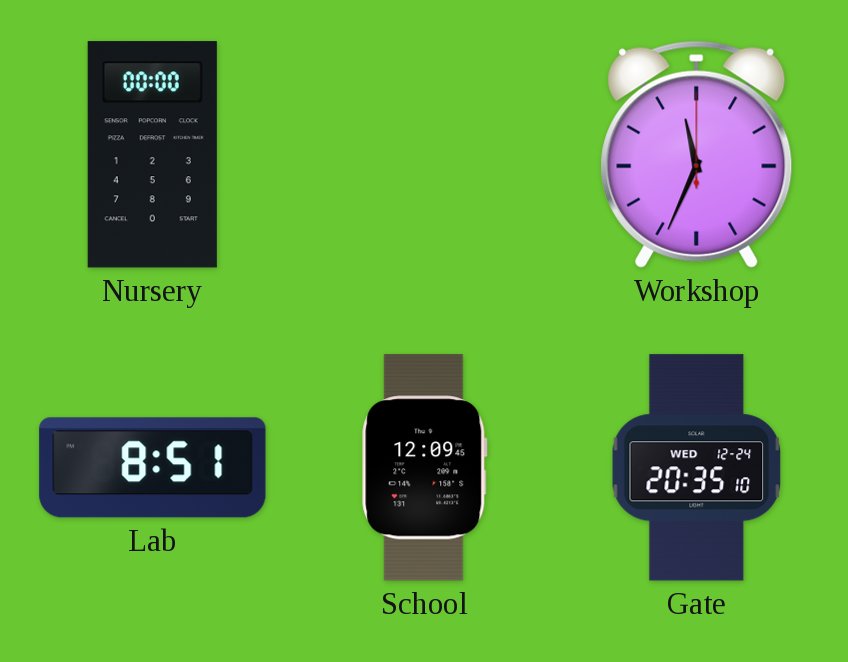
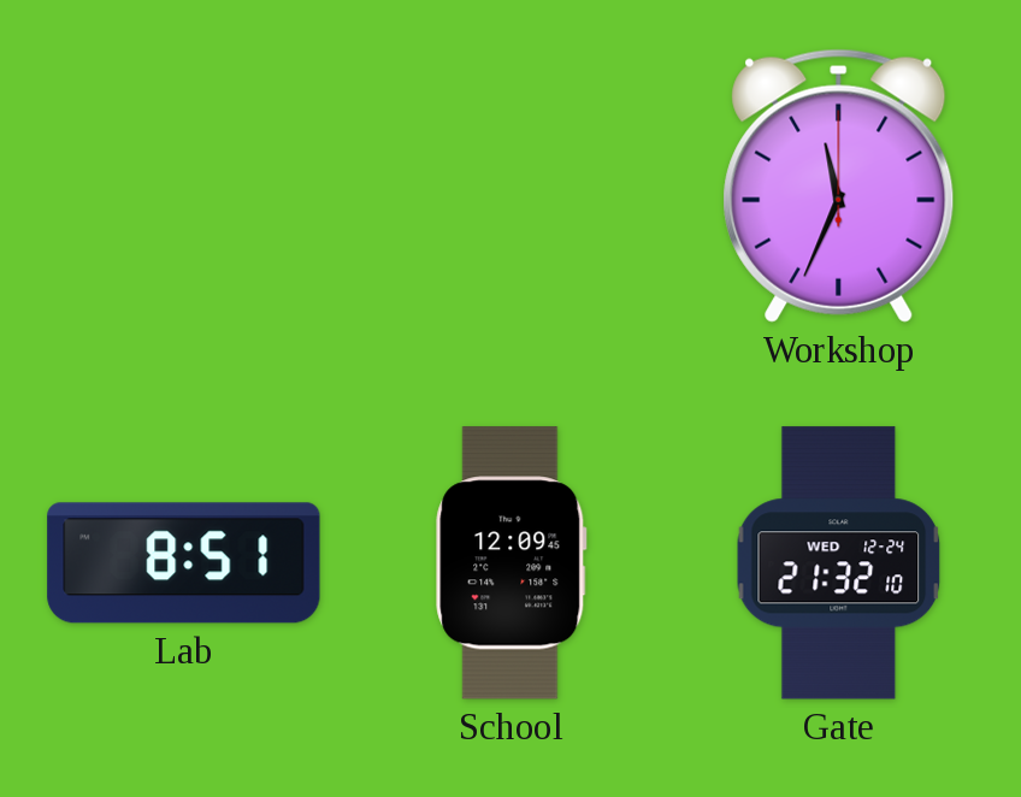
Nursery: 00:00 -> none (152, 155)
Gate: 20:35 -> 21:32 (839, 563)
